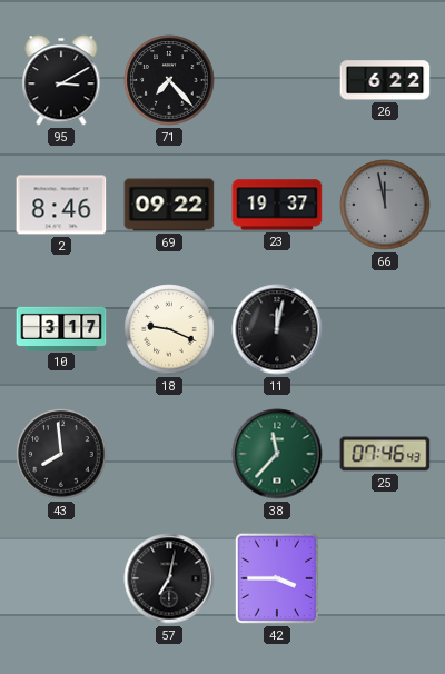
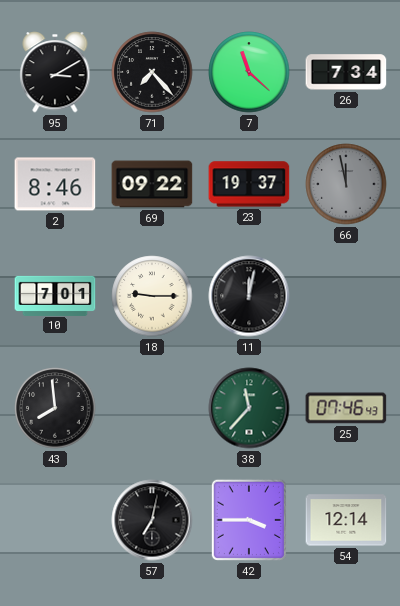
7: none -> 11:22 (249, 72)
26: 6:22 -> 7:34 (346, 72)
10: 3:17 -> 7:01 (55, 295)
18: 9:19 -> 9:15 (152, 296)
54: none -> 12:14 (346, 520)
